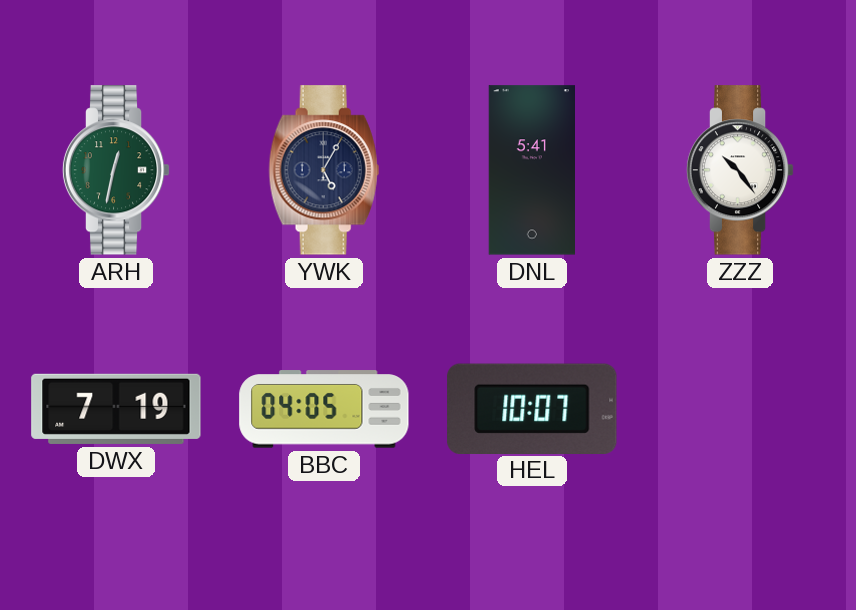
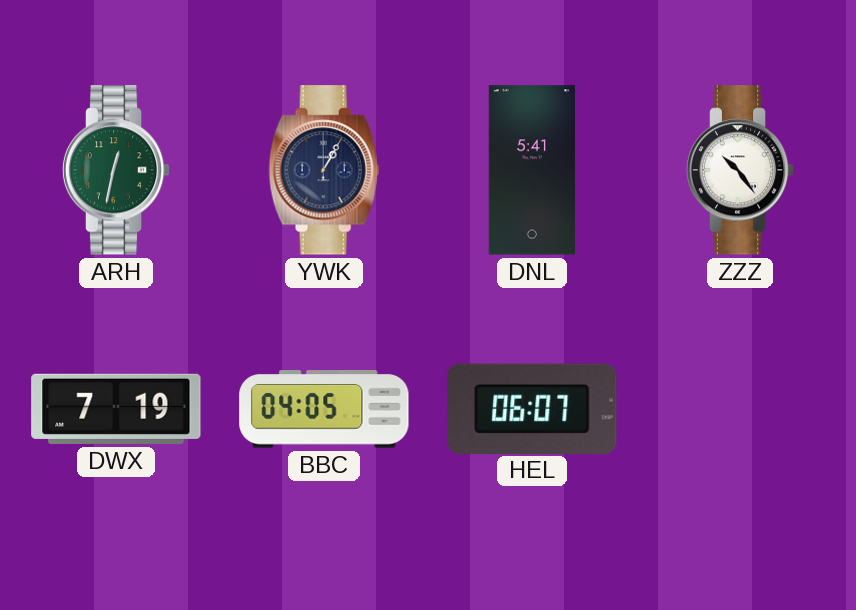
YWK: 5:05 -> 1:05 (324, 170)
HEL: 10:07 -> 06:07 (532, 408)
